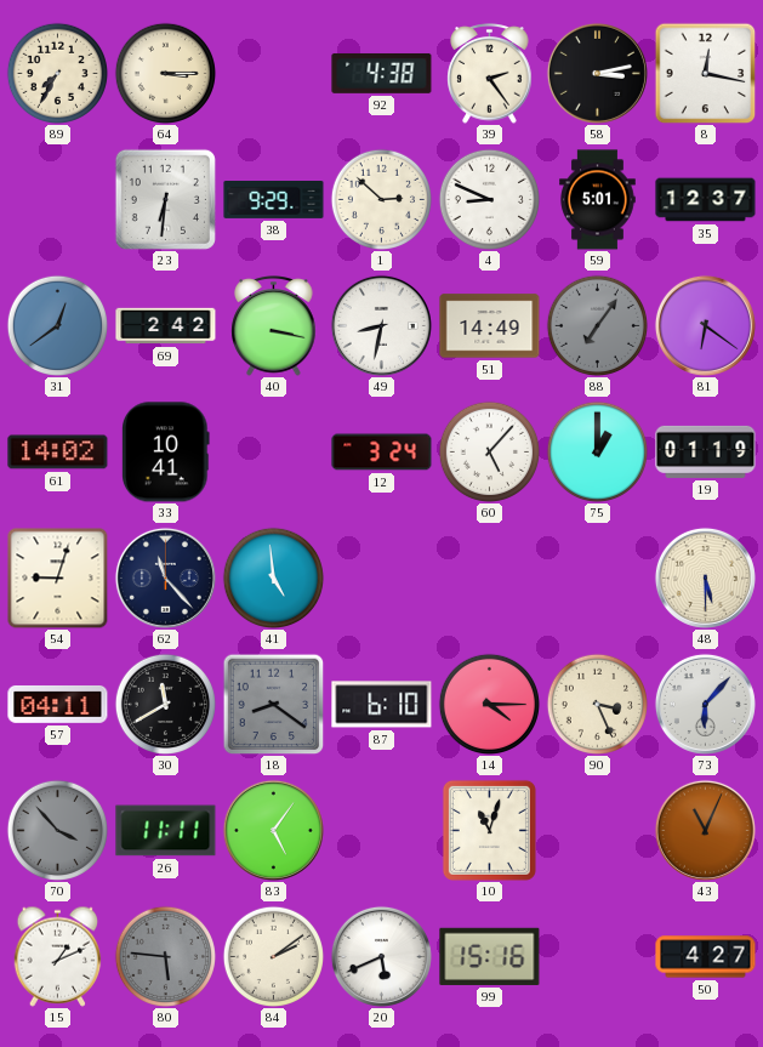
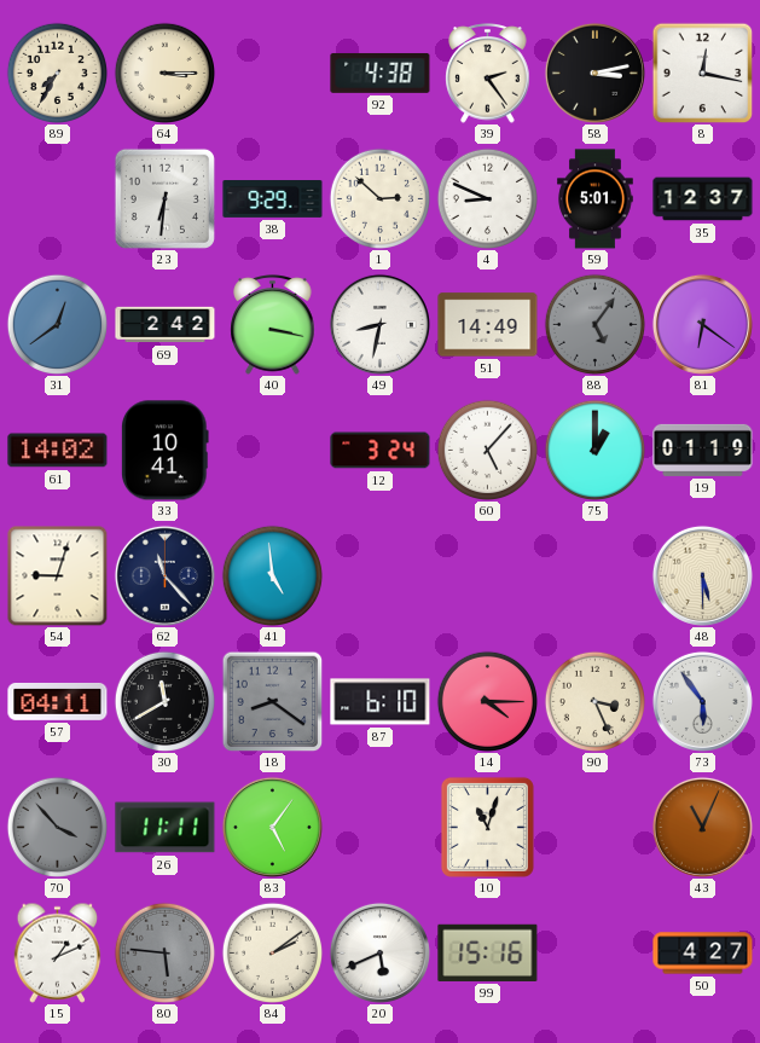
88: 7:06 -> 5:06 (594, 324)
73: 6:07 -> 5:54 (702, 701)
